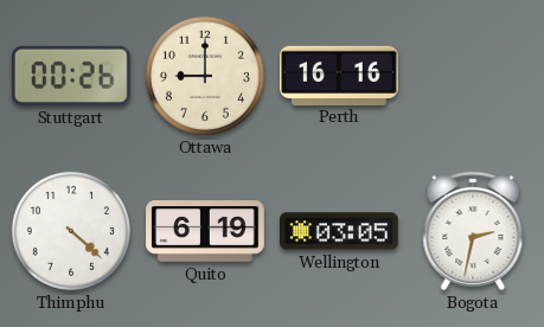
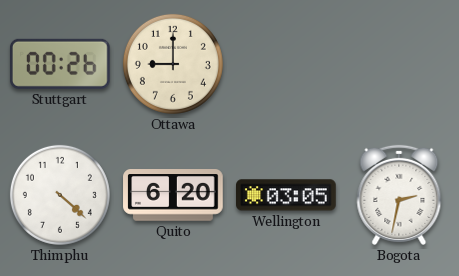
Perth: 16:16 -> none (340, 75)
Quito: 6:19 -> 6:20 (173, 196)
